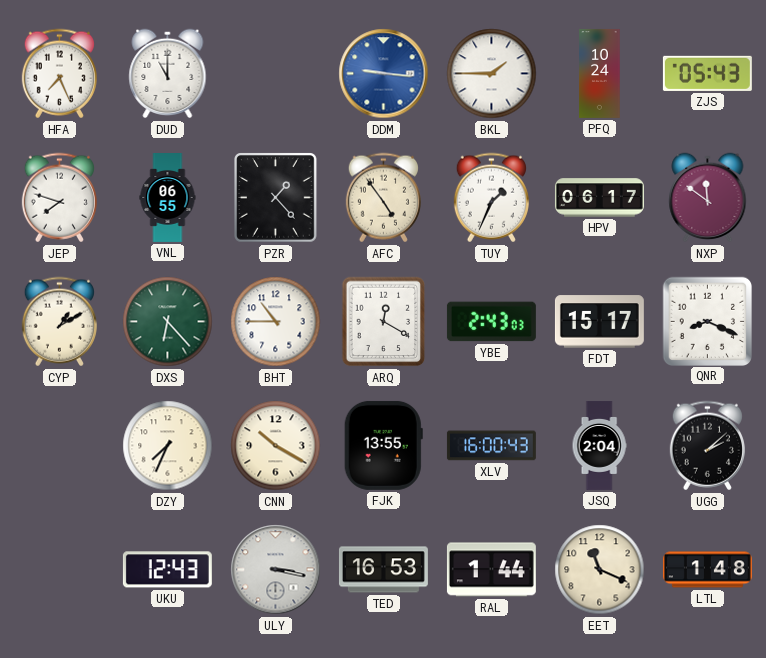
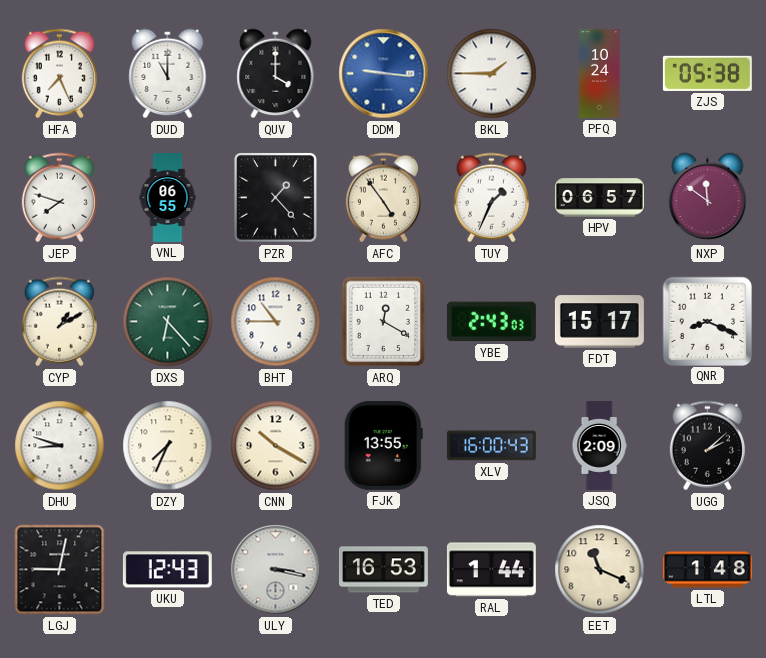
QUV: none -> 4:00 (276, 74)
ZJS: 05:43 -> 05:38 (707, 73)
HPV: 06:17 -> 06:57 (599, 198)
DHU: none -> 8:48 (60, 446)
JSQ: 2:04 -> 2:09 (599, 446)
LGJ: none -> 9:02 (60, 570)
